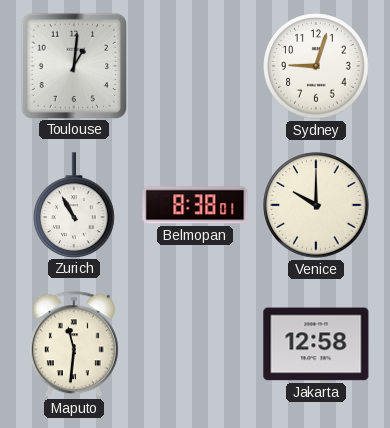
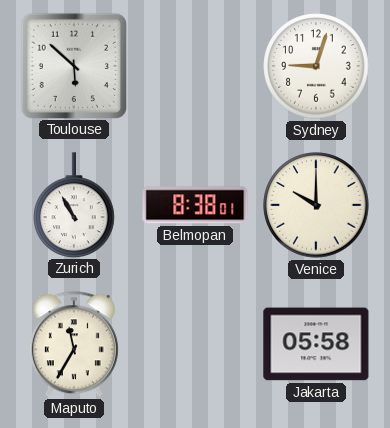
Toulouse: 1:01 -> 5:52 (73, 65)
Maputo: 11:31 -> 11:35 (74, 345)
Jakarta: 12:58 -> 05:58 (316, 344)
